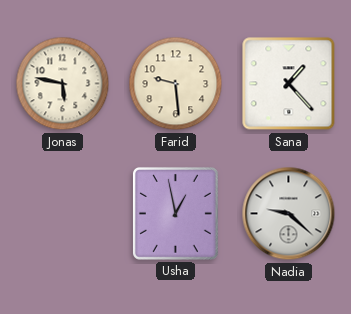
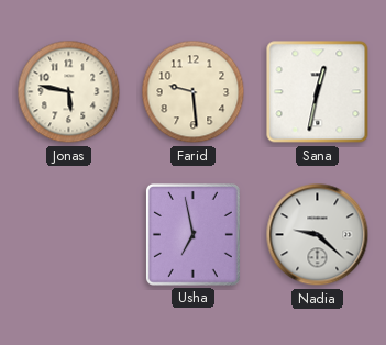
Sana: 1:23 -> 12:32 (318, 92)
Usha: 12:58 -> 6:58 (192, 234)
